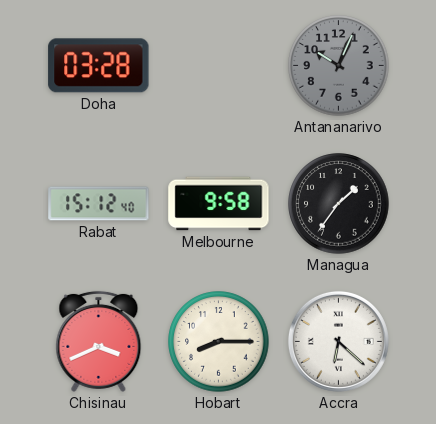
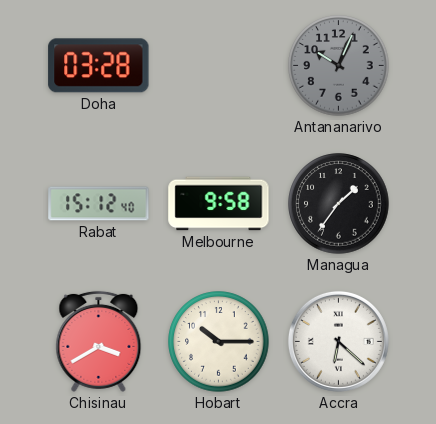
Chisinau: 3:41 -> 3:40 (99, 341)
Hobart: 8:15 -> 10:15 (219, 342)
